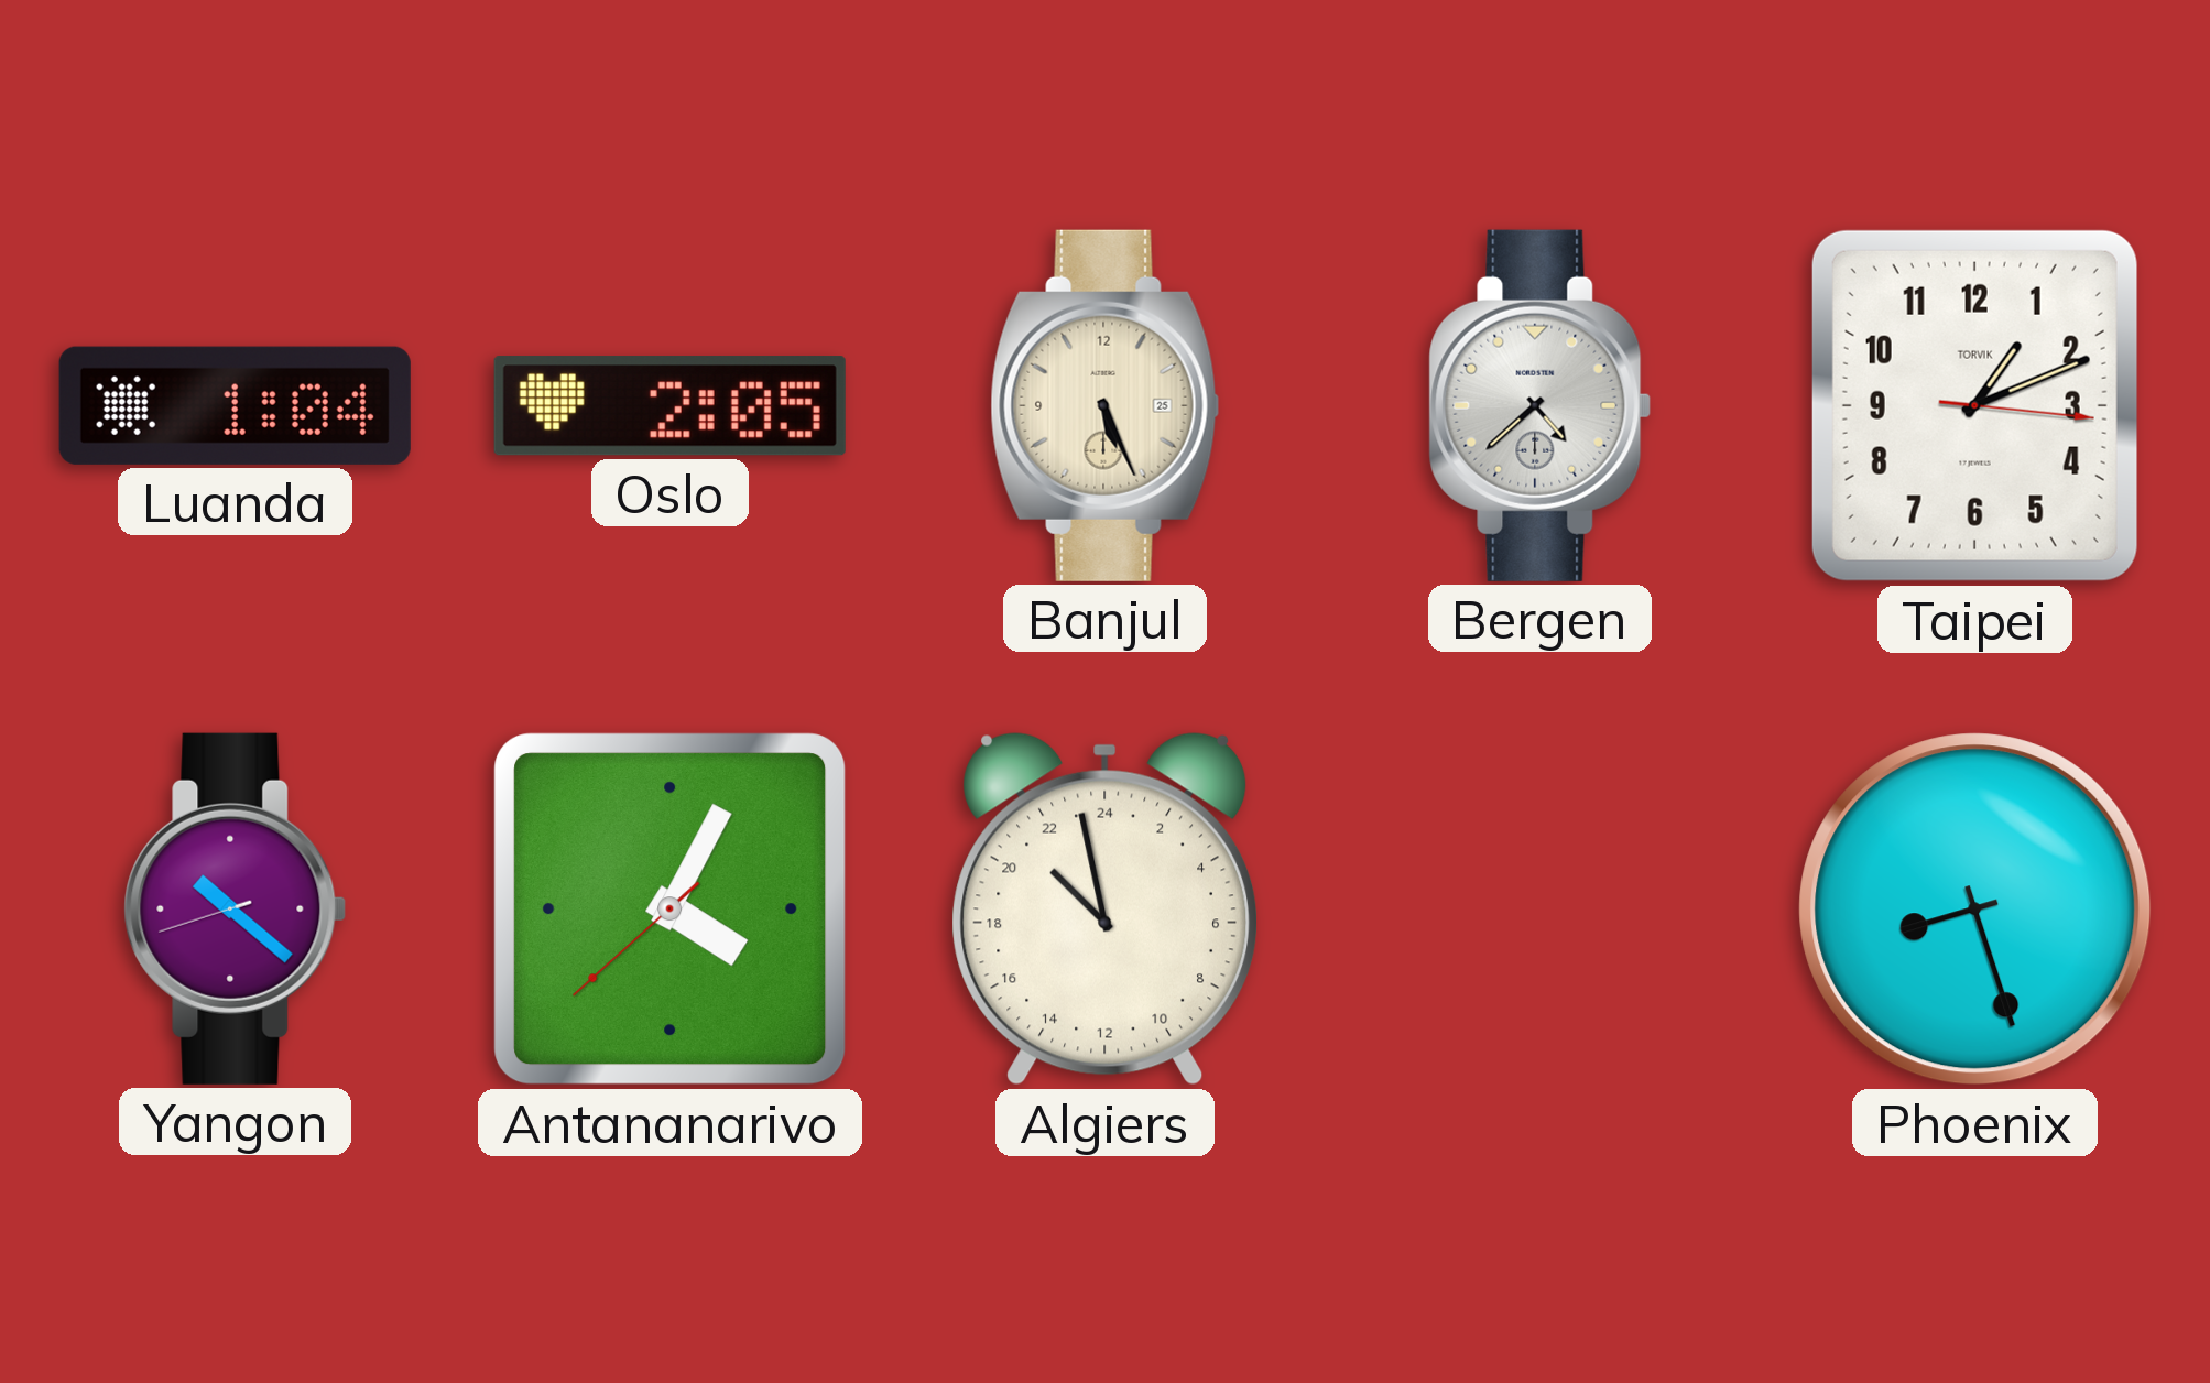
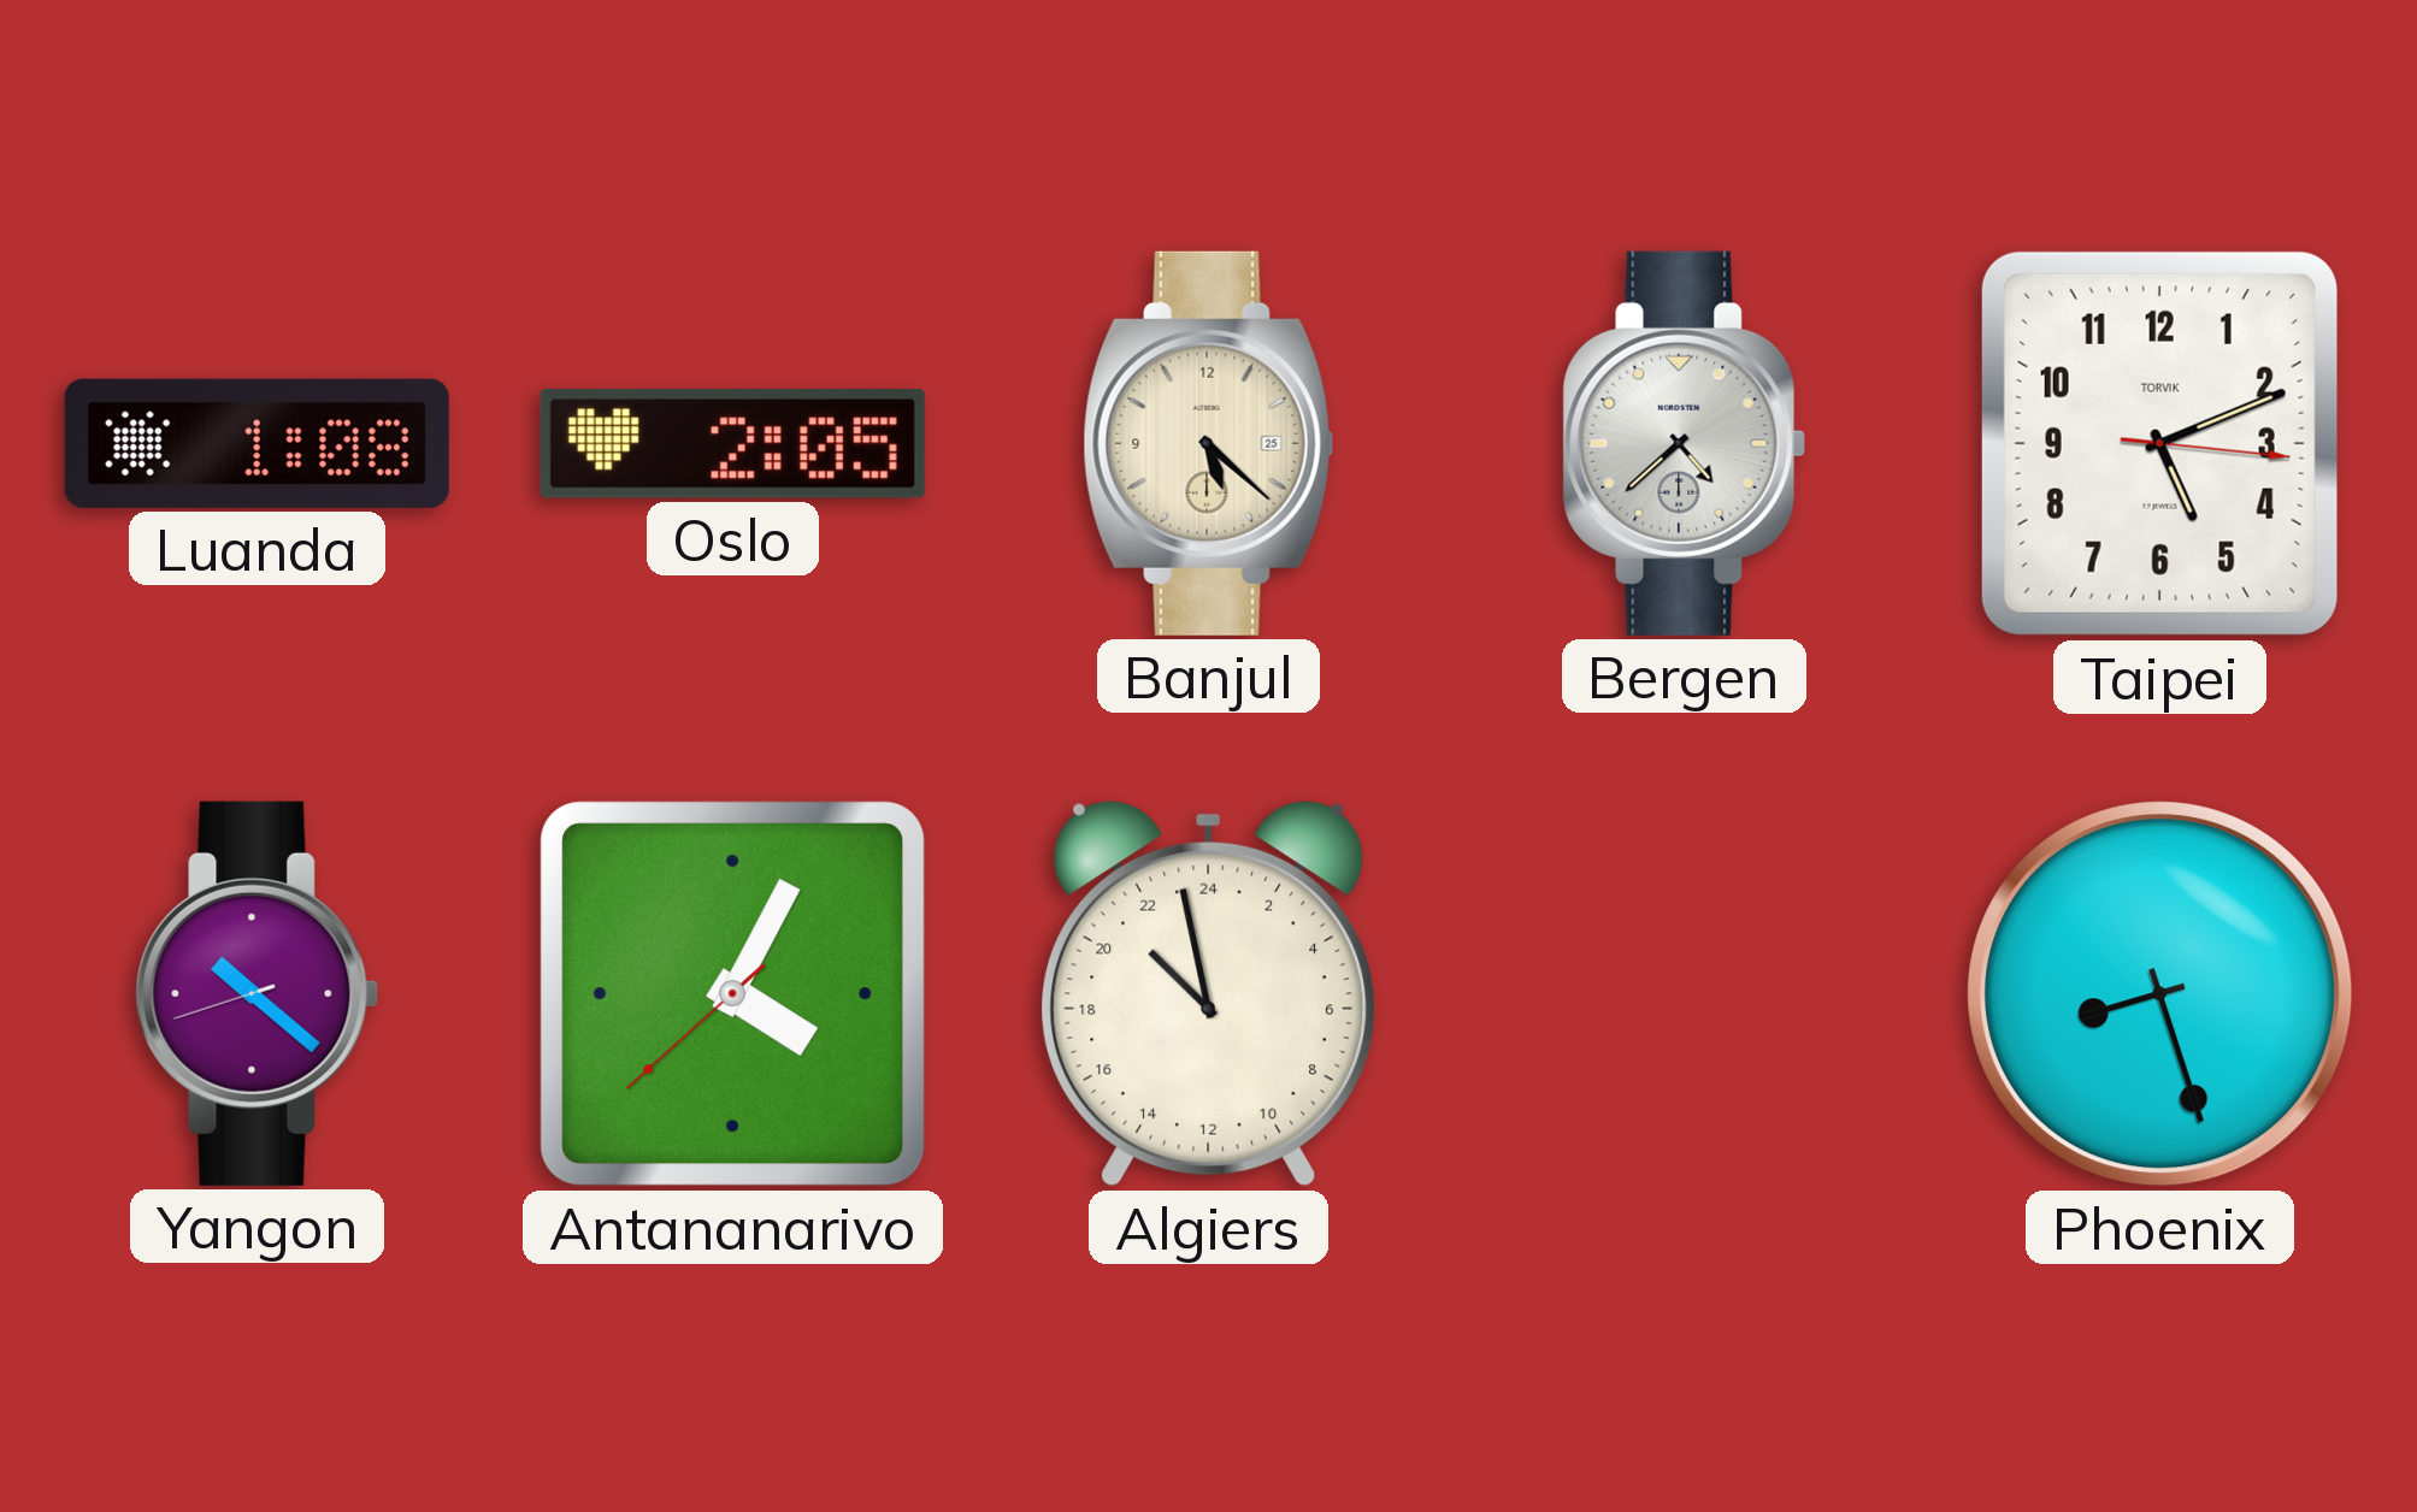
Luanda: 1:04 -> 1:08 (257, 443)
Banjul: 5:26 -> 5:22 (1209, 443)
Taipei: 1:11 -> 5:11 (2159, 443)
